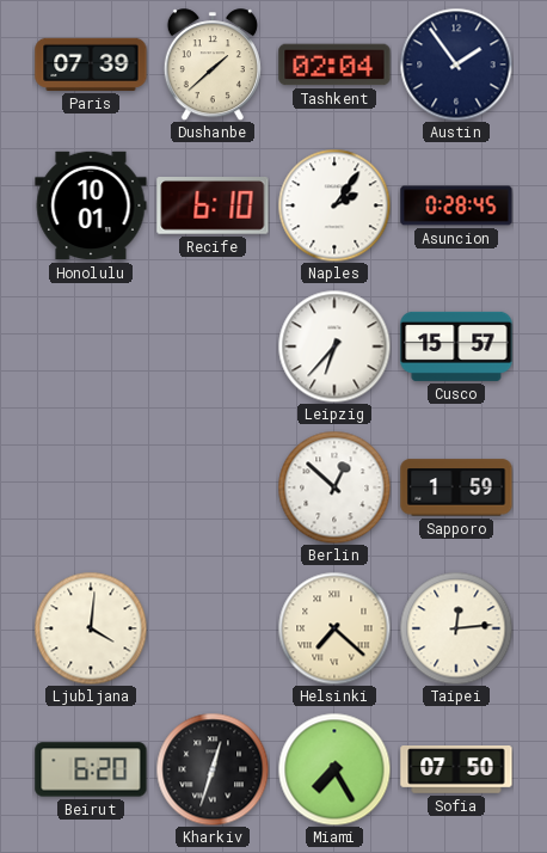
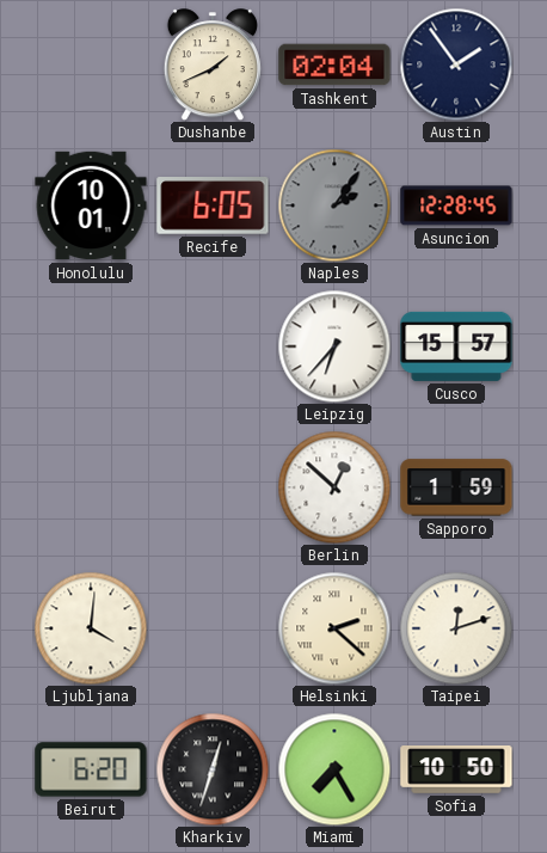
Paris: 07:39 -> none (91, 65)
Dushanbe: 1:38 -> 1:41 (213, 65)
Recife: 6:10 -> 6:05 (213, 207)
Naples dial: white -> grey (334, 205)
Asuncion: 0:28 -> 12:28 (456, 205)
Helsinki: 7:22 -> 2:22 (334, 628)
Taipei: 12:14 -> 12:12 (456, 628)
Sofia: 07:50 -> 10:50 (456, 769)
